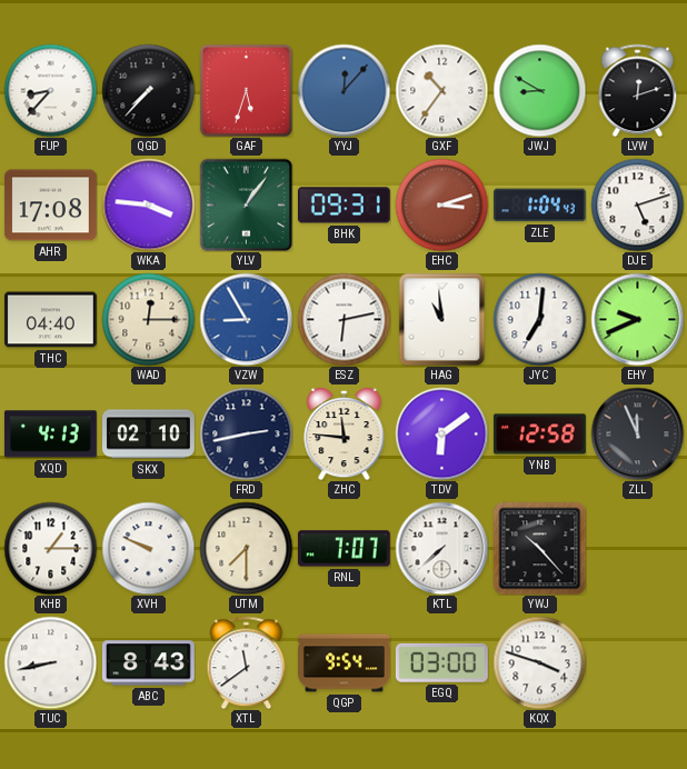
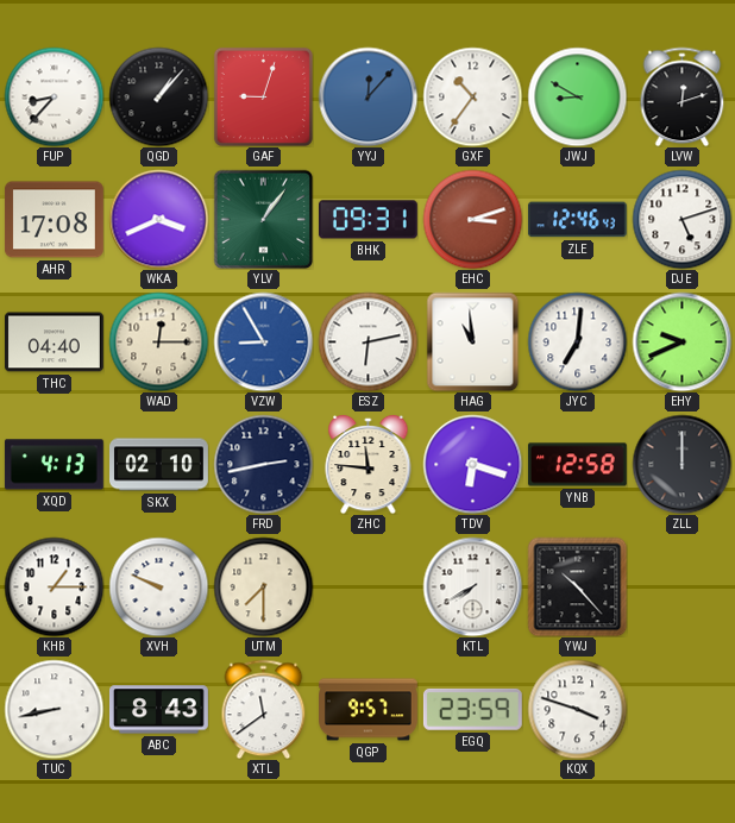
QGD: 7:37 -> 1:07 (158, 96)
GAF: 5:33 -> 9:03 (263, 96)
WKA: 3:46 -> 3:41 (158, 219)
ZLE: 1:04 -> 12:46 (577, 220)
TDV: 6:09 -> 6:18 (472, 464)
ZLL: 11:56 -> 12:00 (681, 464)
RNL: 7:07 -> none (343, 549)
KTL: 7:38 -> 7:40 (472, 586)
QGP: 9:54 -> 9:57 (369, 710)
EGQ: 03:00 -> 23:59 (472, 709)
